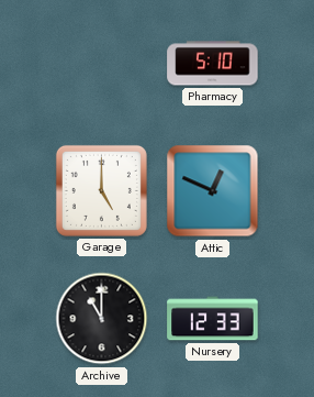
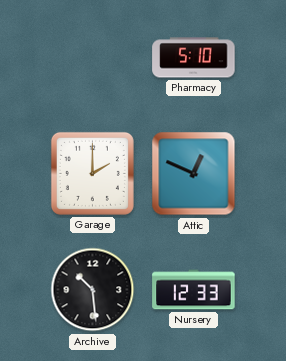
Garage: 5:00 -> 2:00 (92, 173)
Archive: 11:00 -> 10:29 (93, 290)
